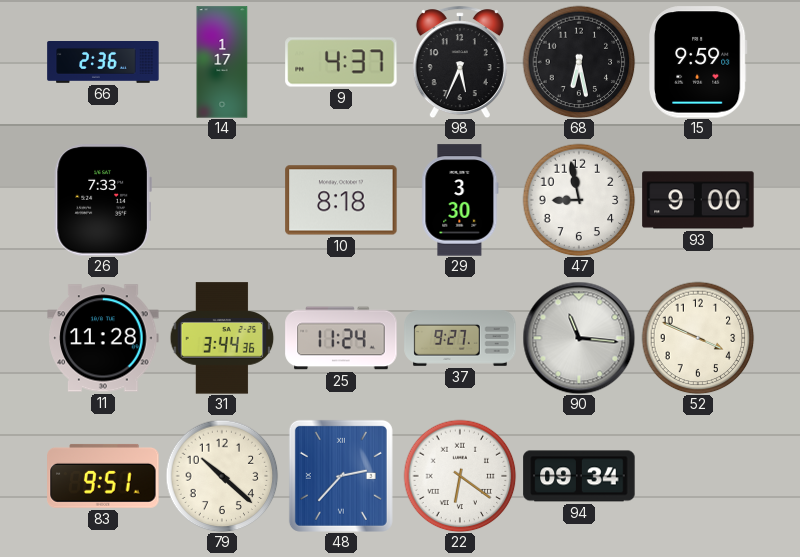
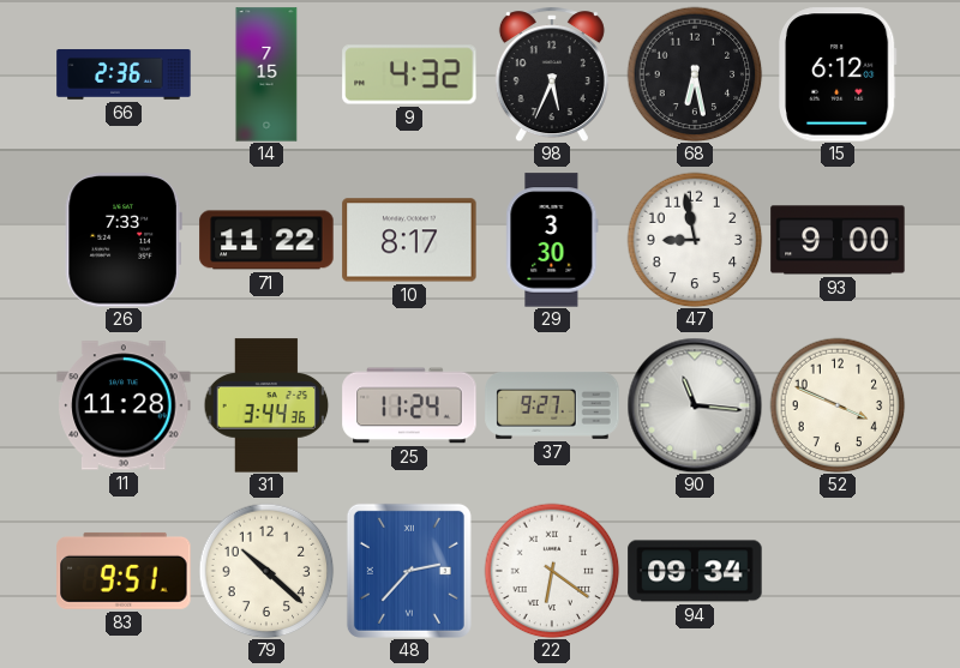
14: 1:17 -> 7:15 (266, 74)
9: 4:37 -> 4:32 (409, 74)
15: 9:59 -> 6:12 (839, 74)
71: none -> 11:22 (266, 240)
10: 8:18 -> 8:17 (409, 240)
